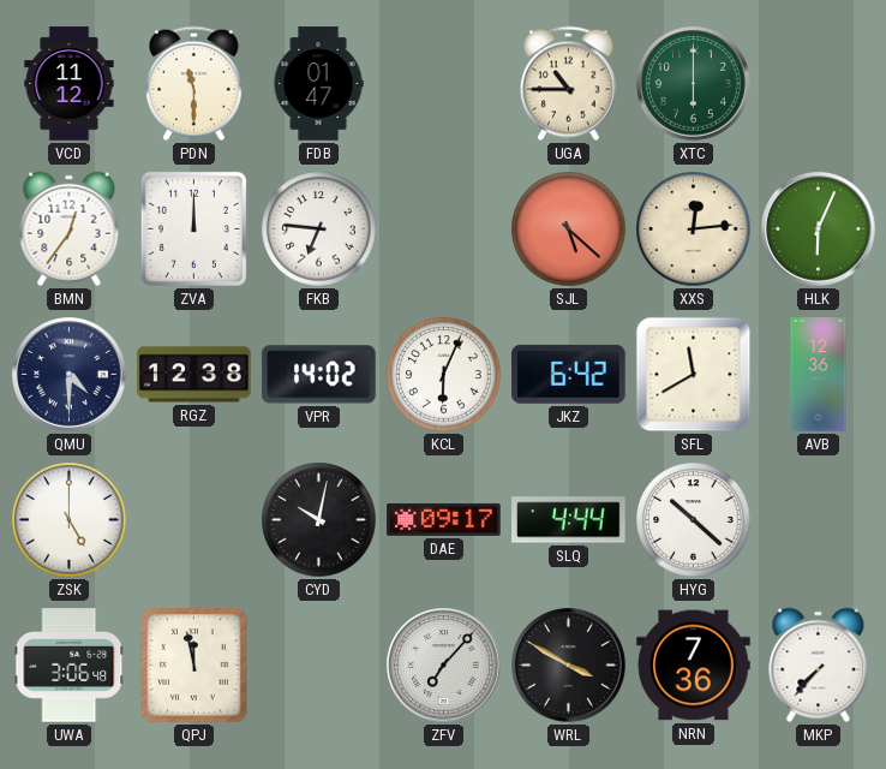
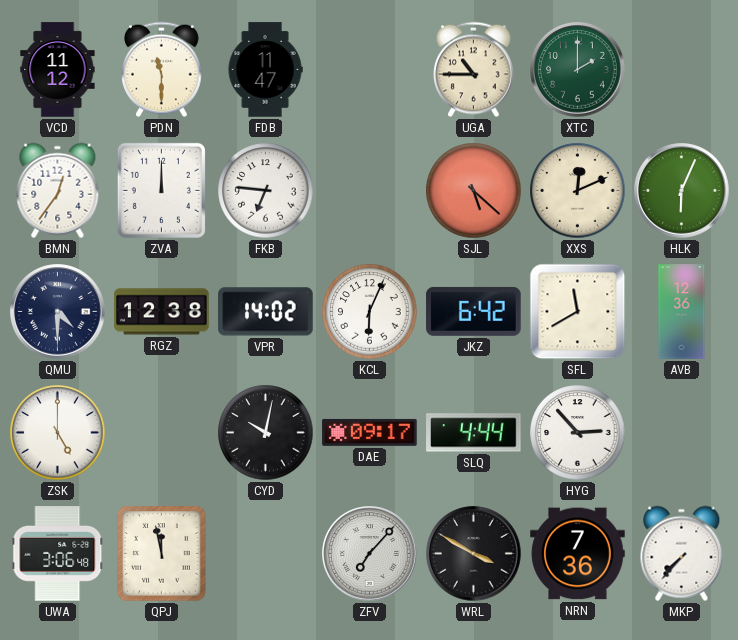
FDB: 01:47 -> 11:47 (265, 70)
XTC: 6:00 -> 2:00 (578, 70)
XXS: 12:14 -> 12:11 (578, 191)
HYG: 10:22 -> 2:53 (578, 433)
